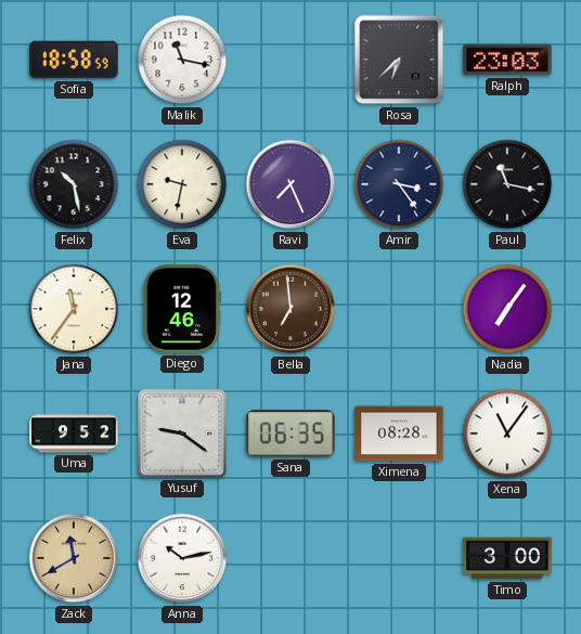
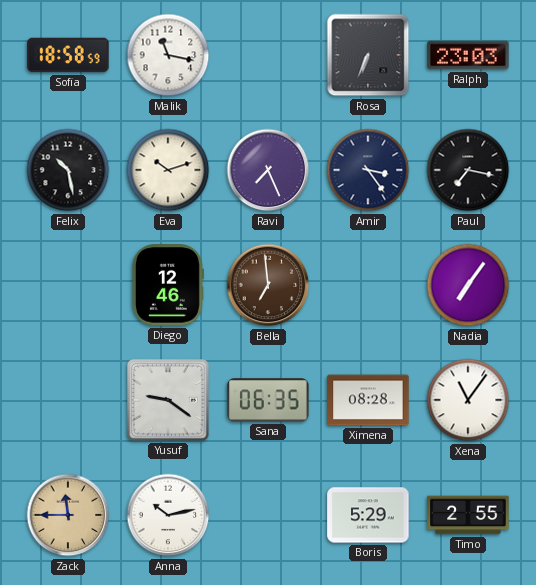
Rosa: 6:38 -> 6:34 (368, 55)
Eva: 9:32 -> 10:12 (168, 170)
Paul: 11:17 -> 7:17 (468, 170)
Jana: 11:36 -> none (74, 309)
Uma: 9:52 -> none (74, 434)
Zack: 11:40 -> 11:45 (68, 515)
Boris: none -> 5:29 (368, 515)
Timo: 3:00 -> 2:55 (468, 515)
